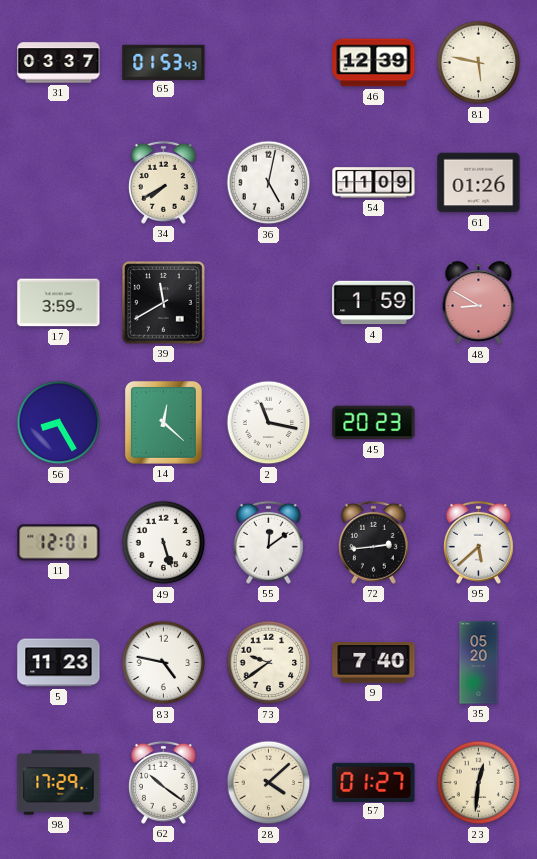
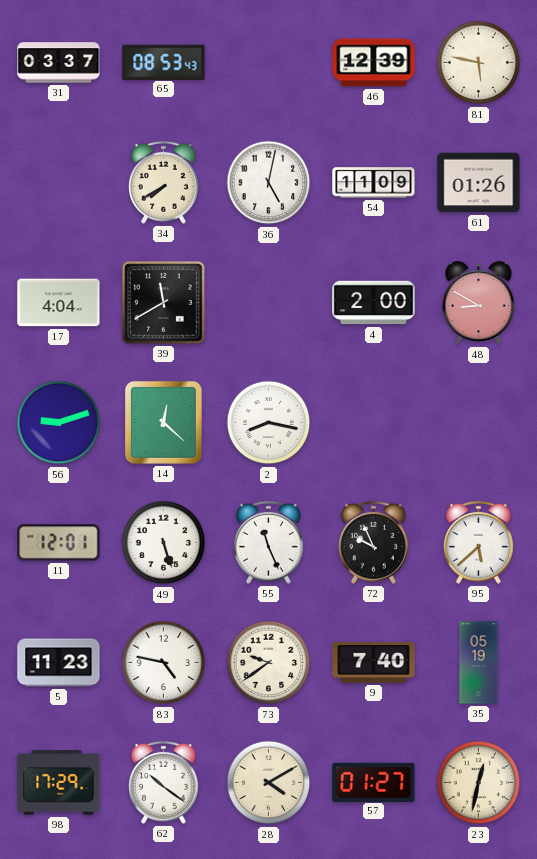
65: 01:53 -> 08:53 (164, 62)
17: 3:59 -> 4:04 (59, 303)
4: 1:59 -> 2:00 (374, 303)
56: 8:25 -> 9:12 (59, 423)
2: 11:17 -> 8:17 (269, 423)
45: 20:23 -> none (374, 423)
55: 12:09 -> 11:26 (268, 542)
72: 2:44 -> 9:56 (373, 542)
35: 05:20 -> 05:19 (479, 663)
28: 4:08 -> 4:10 (269, 783)
23: 12:31 -> 12:32 (479, 783)
